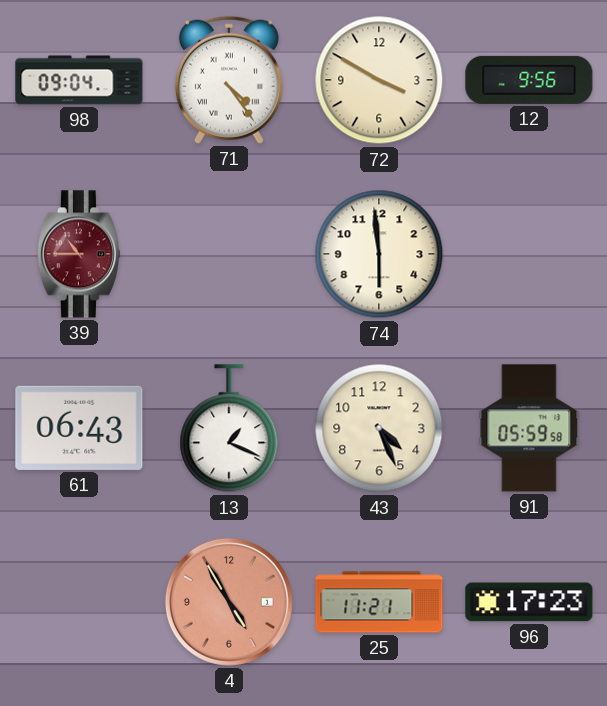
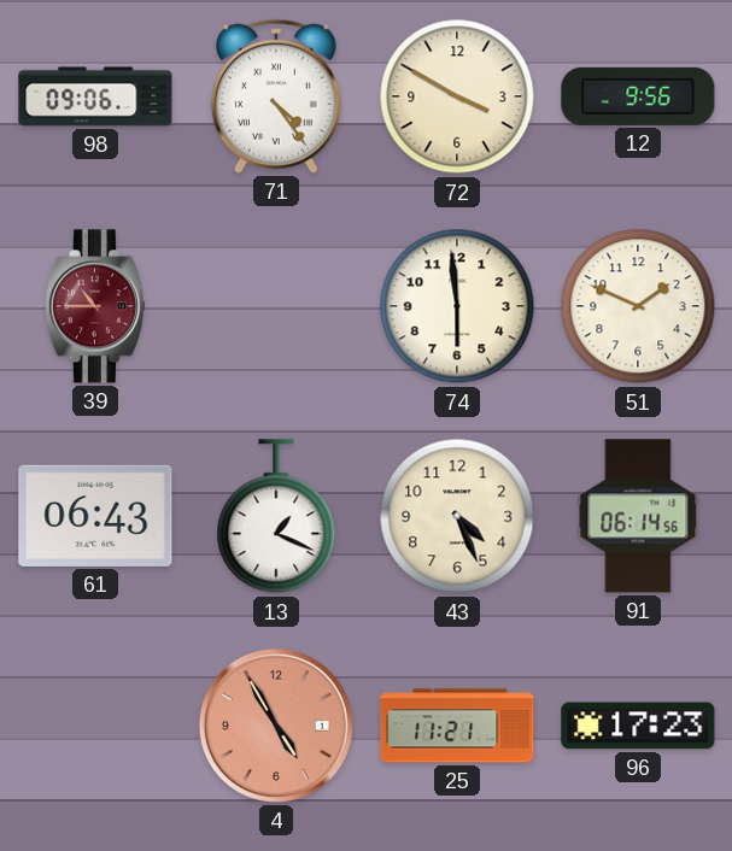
98: 09:04 -> 09:06 (95, 96)
51: none -> 1:49 (638, 306)
91: 05:59 -> 06:14 (638, 516)
